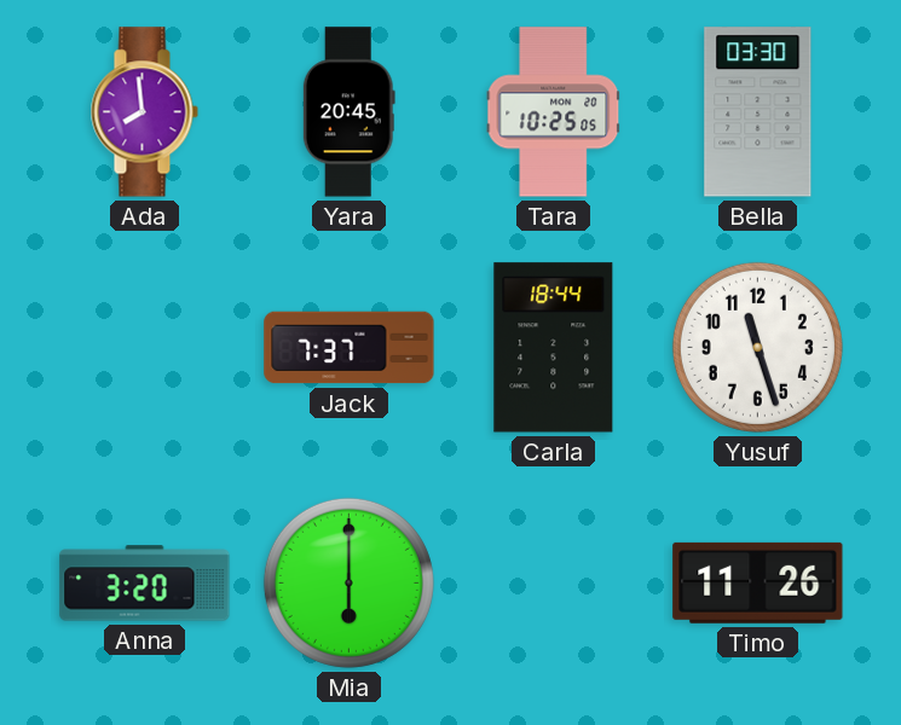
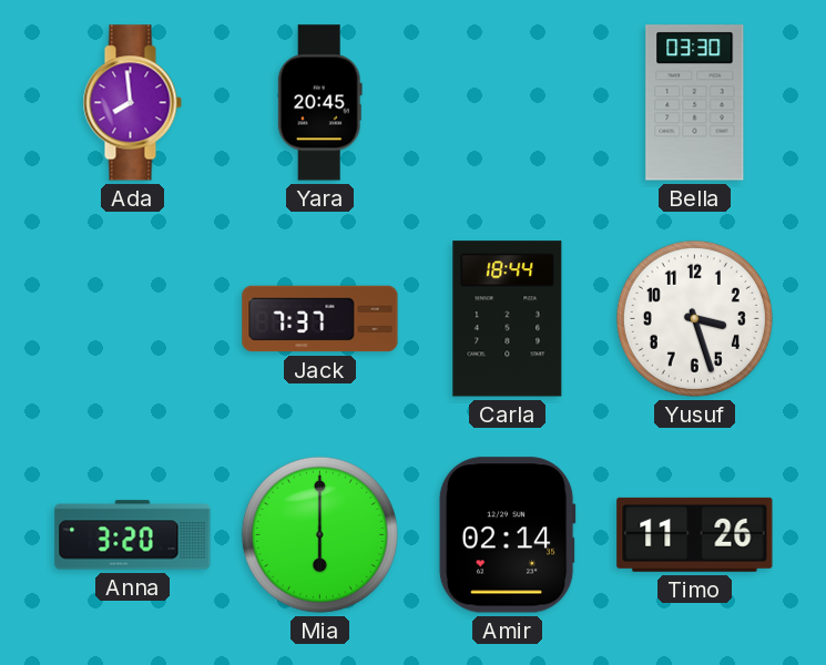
Tara: 10:25 -> none (554, 112)
Yusuf: 11:27 -> 3:27 (694, 318)
Amir: none -> 02:14 (507, 535)
